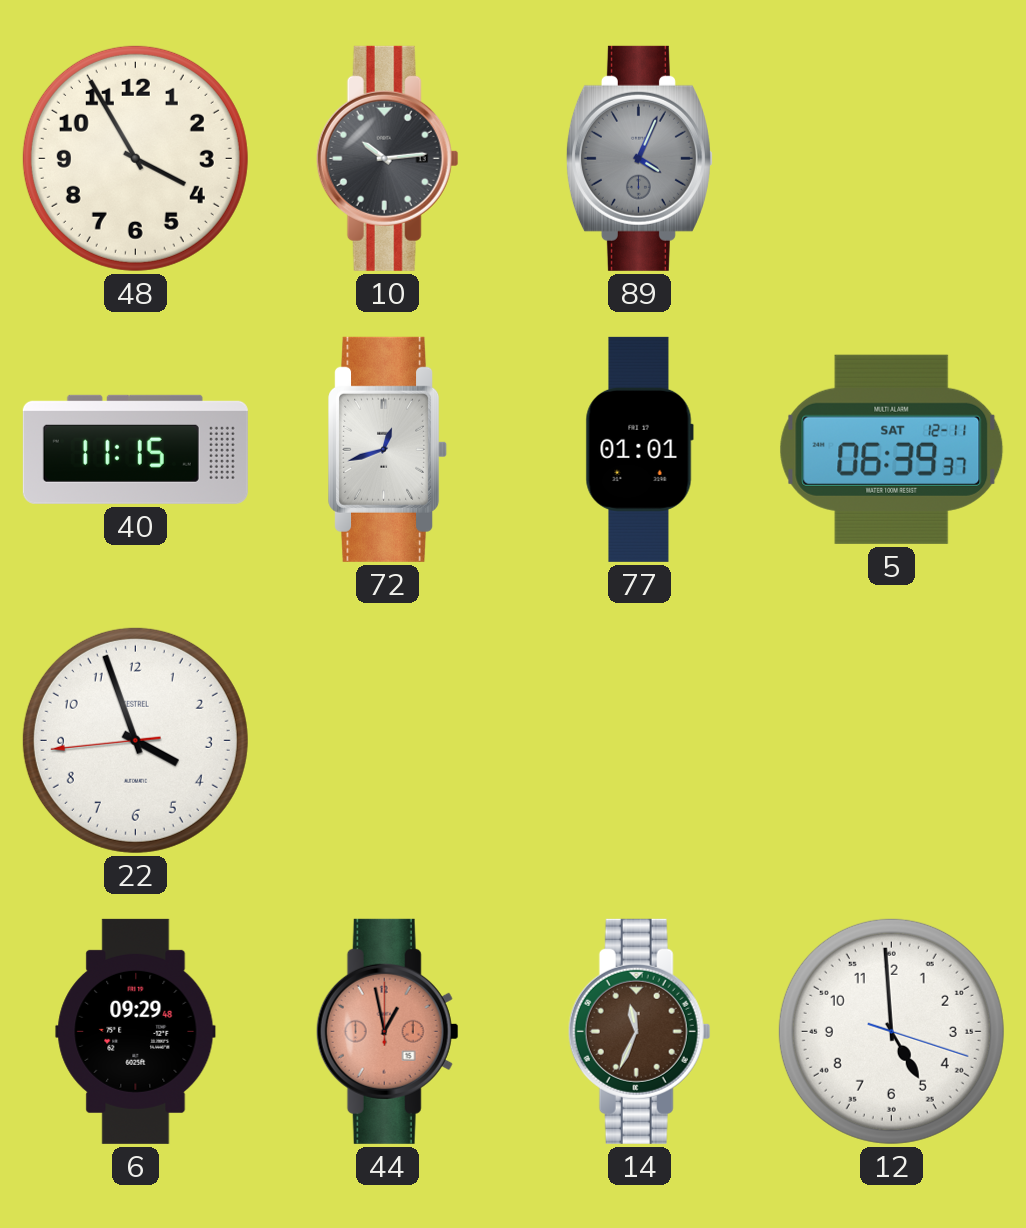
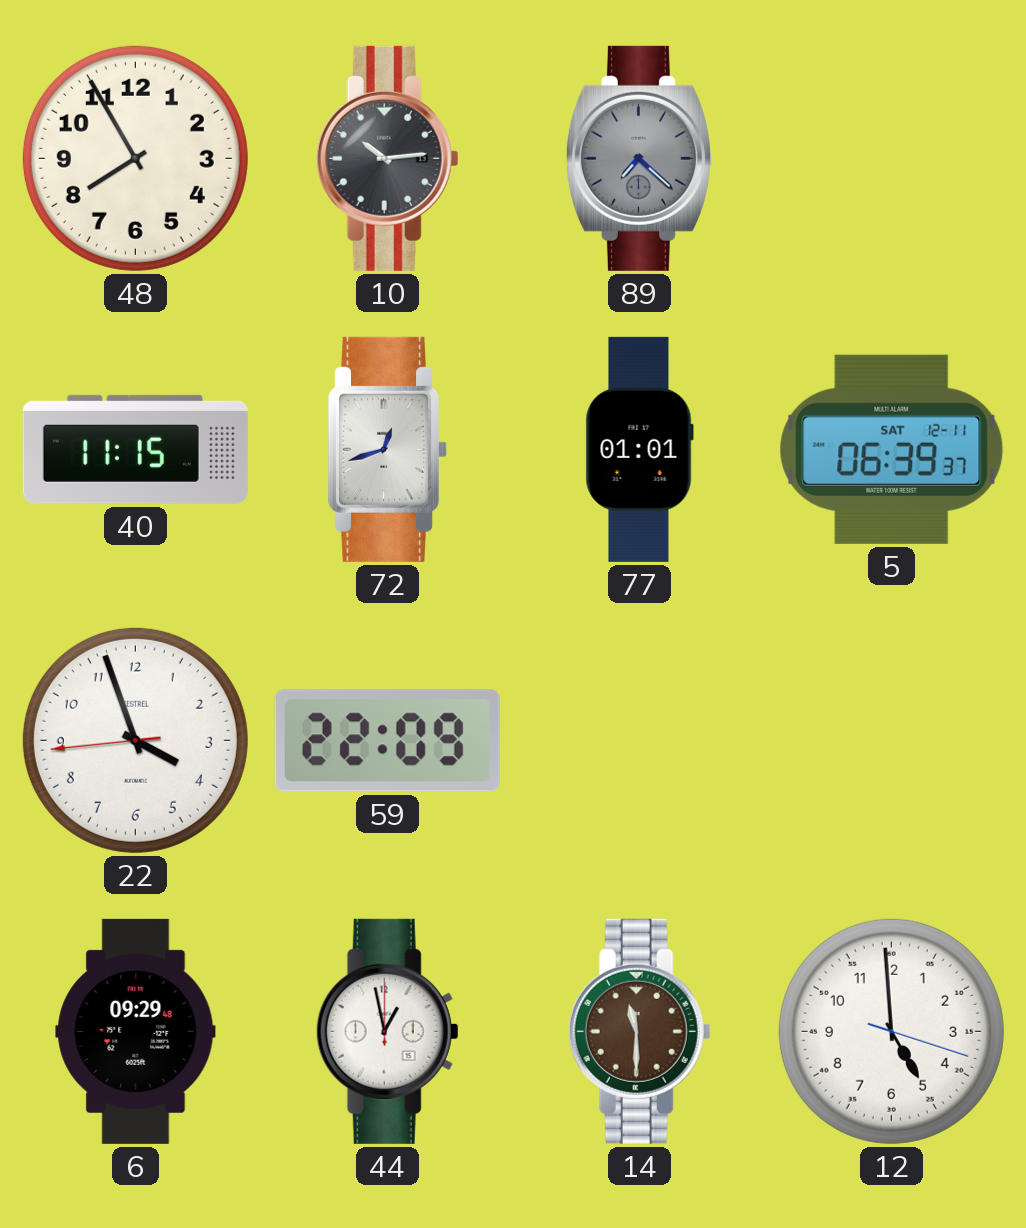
48: 3:55 -> 7:55 (135, 158)
89: 4:04 -> 7:22 (639, 158)
59: none -> 22:09 (387, 741)
44 dial: salmon -> white (387, 1031)
14: 11:34 -> 11:30 (639, 1031)
